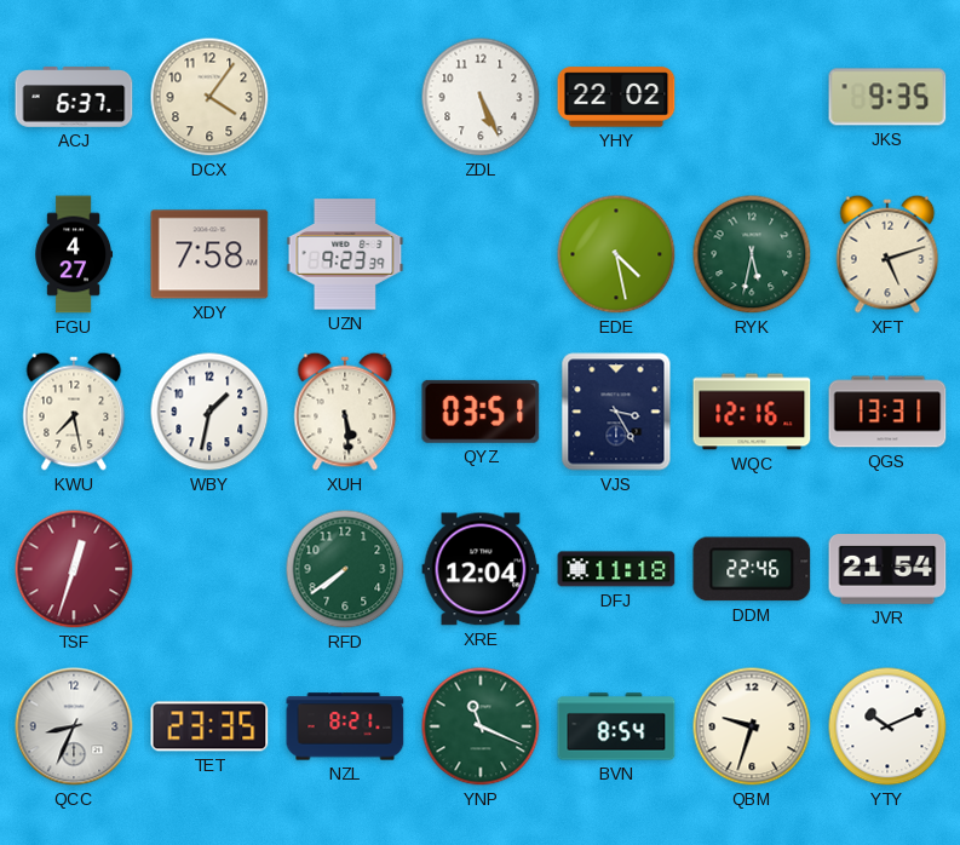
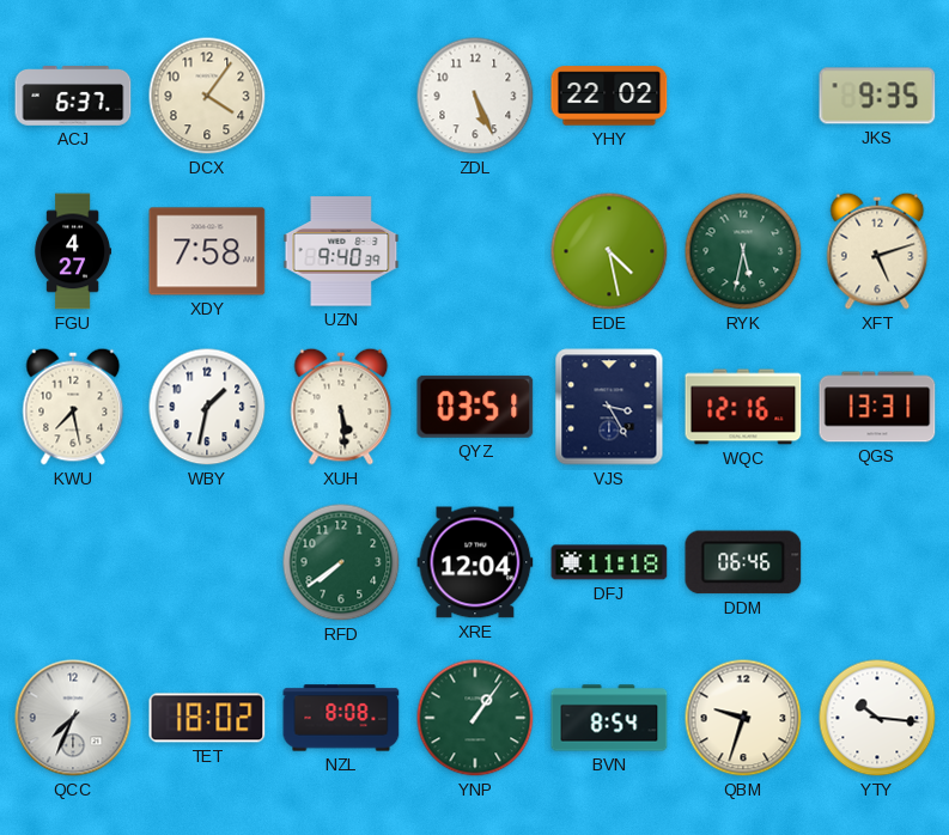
UZN: 9:23 -> 9:40 (341, 251)
TSF: 12:33 -> none (74, 569)
DDM: 22:46 -> 06:46 (743, 562)
JVR: 21:54 -> none (887, 569)
QCC: 8:34 -> 7:34 (73, 718)
TET: 23:35 -> 18:02 (207, 718)
NZL: 8:21 -> 8:08 (341, 718)
YNP: 11:19 -> 1:06 (475, 718)
YTY: 10:11 -> 10:16 (877, 718)
